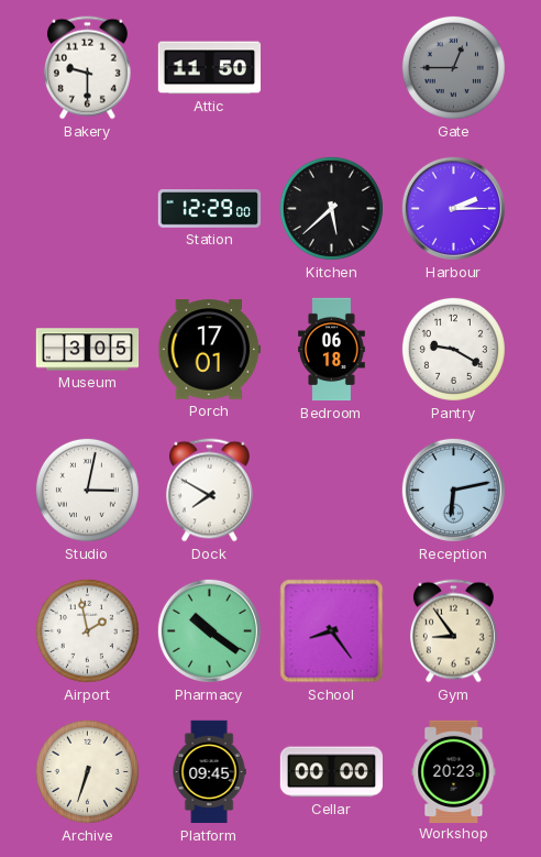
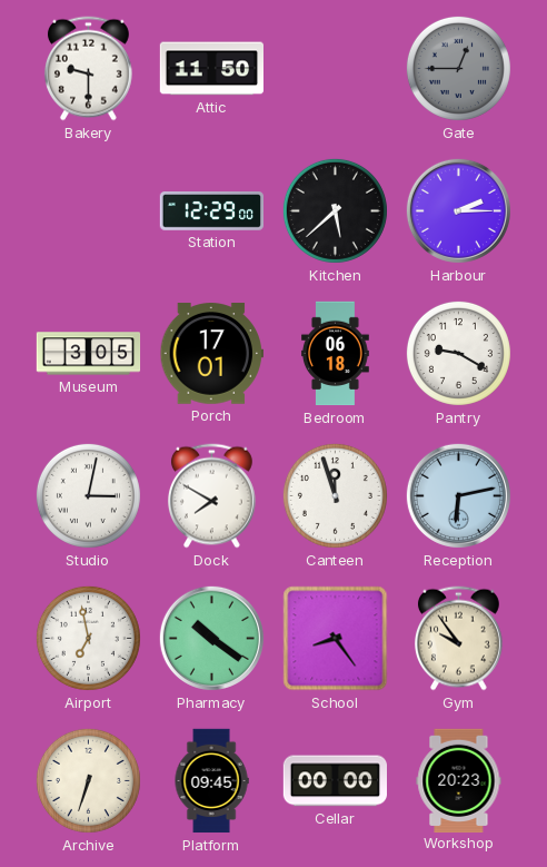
Canteen: none -> 11:57 (335, 495)
Airport: 1:58 -> 6:58 (88, 638)
Gym: 8:54 -> 9:54 (458, 639)
